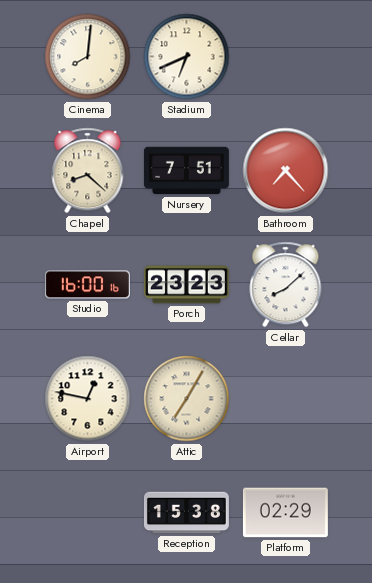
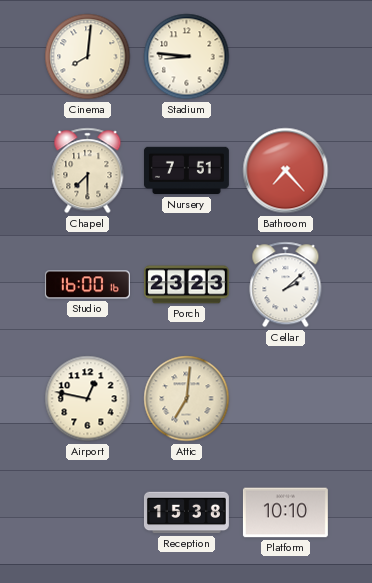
Stadium: 6:41 -> 8:46 (187, 57)
Chapel: 8:22 -> 7:30 (88, 171)
Cellar: 8:08 -> 2:08 (286, 285)
Attic: 7:05 -> 7:01 (187, 399)
Platform: 02:29 -> 10:10 (285, 513)
